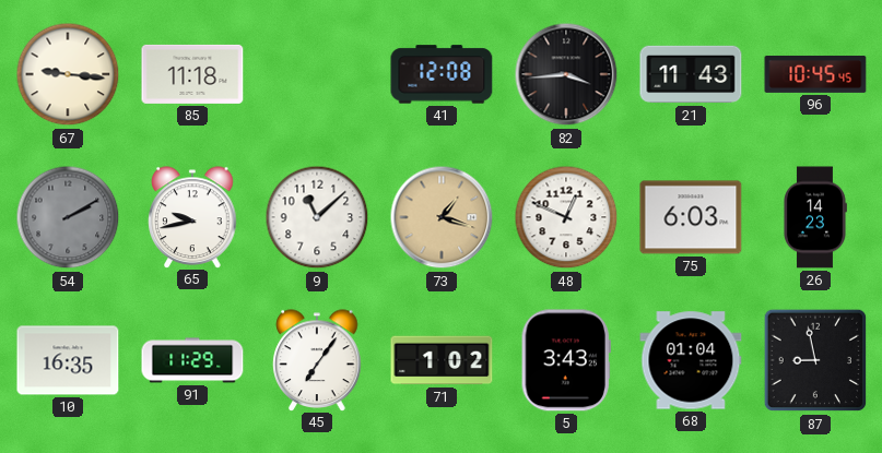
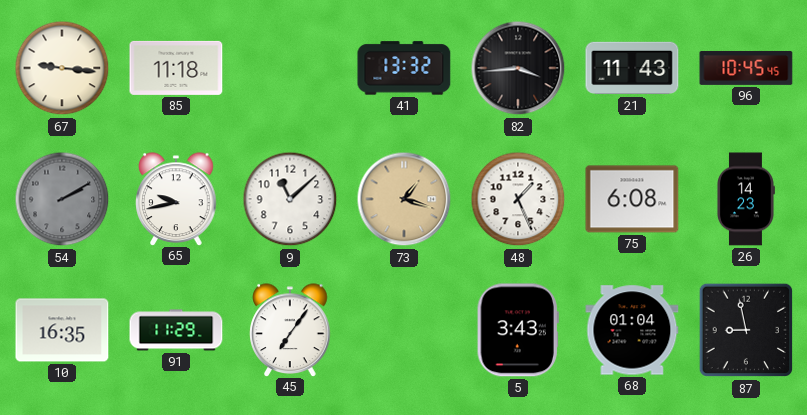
41: 12:08 -> 13:32 (404, 68)
48: 12:49 -> 1:26 (518, 199)
75: 6:03 -> 6:08 (632, 199)
71: 1:02 -> none (442, 360)
